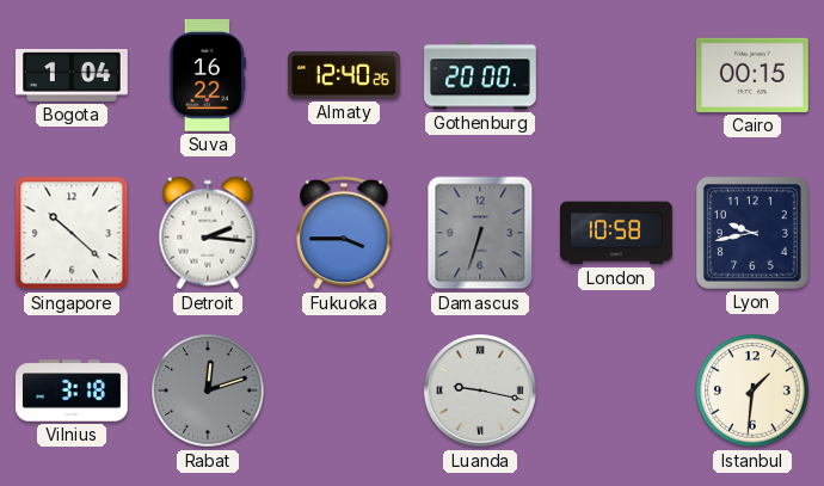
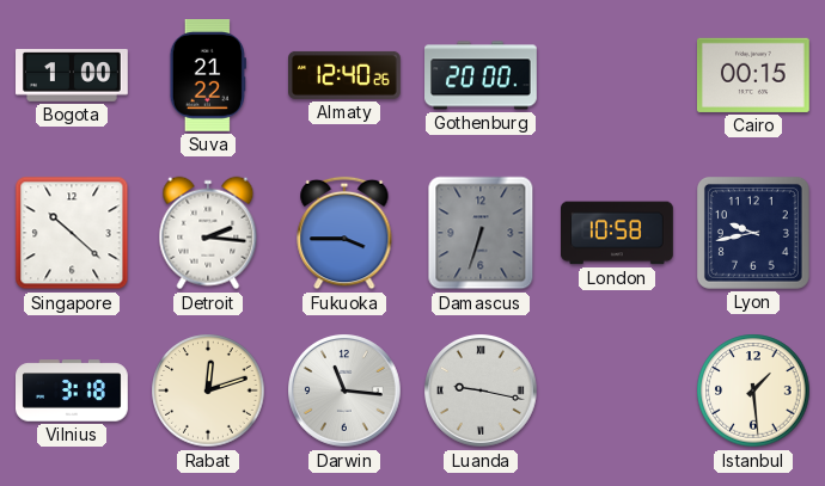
Bogota: 1:04 -> 1:00 (73, 75)
Suva: 16:22 -> 21:22 (208, 76)
Rabat dial: grey -> cream (208, 390)
Darwin: none -> 11:16 (346, 392)
Istanbul: 1:31 -> 1:29 (753, 390)
